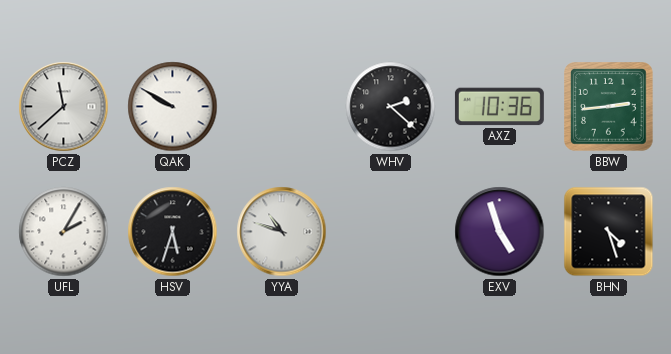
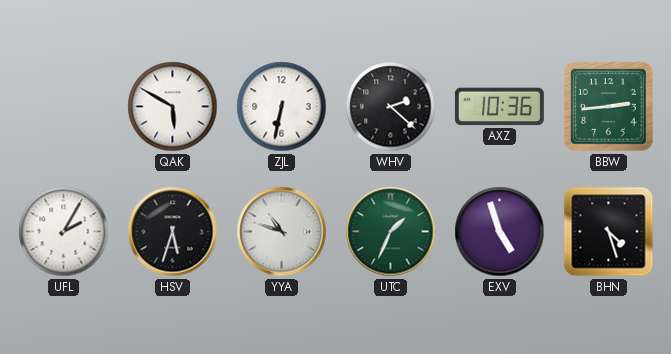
PCZ: 11:38 -> none (64, 107)
QAK: 9:50 -> 5:50 (173, 107)
ZJL: none -> 6:32 (282, 107)
UTC: none -> 1:34 (391, 232)
